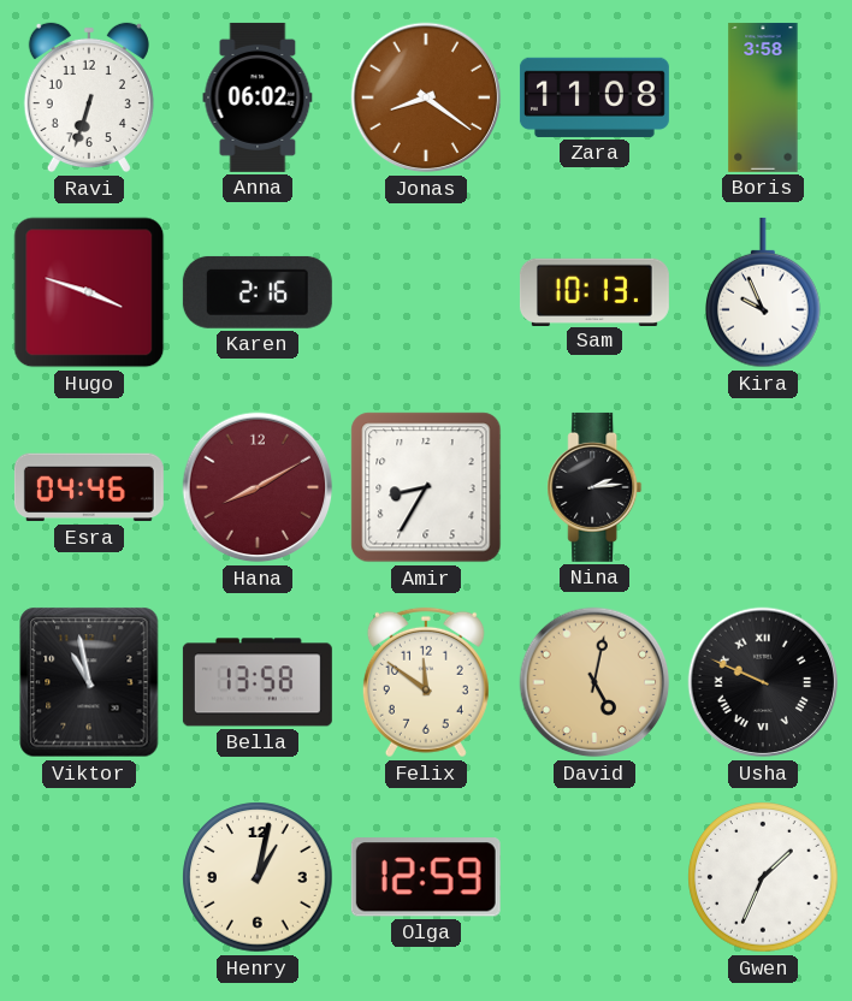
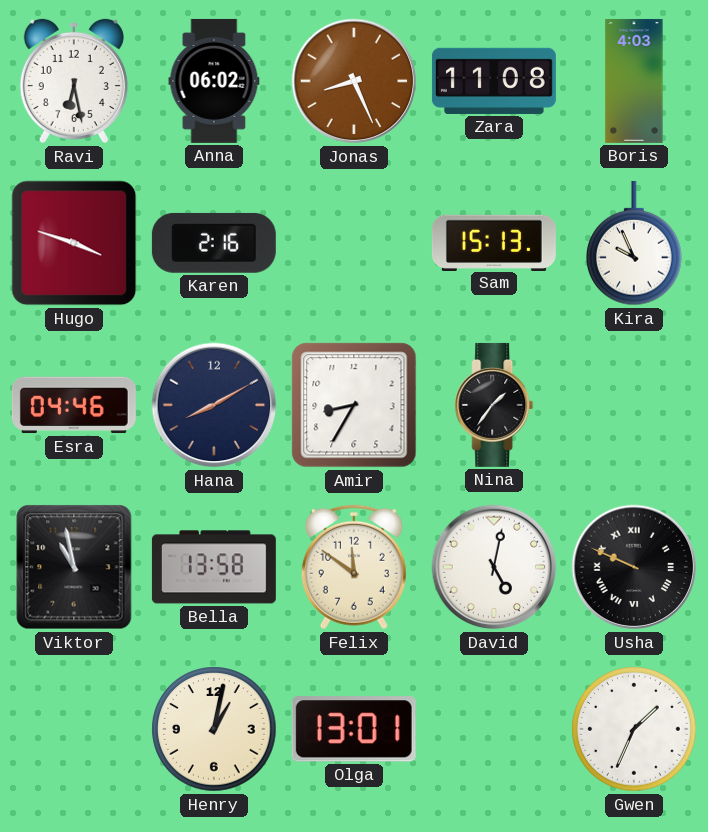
Ravi: 6:33 -> 6:28 (74, 81)
Jonas: 8:21 -> 8:26 (354, 81)
Boris: 3:58 -> 4:03 (634, 81)
Sam: 10:13 -> 15:13 (494, 242)
Hana dial: burgundy -> navy (214, 405)
Nina: 2:14 -> 1:36 (494, 405)
David dial: champagne -> white (494, 567)
Olga: 12:59 -> 13:01 (354, 729)
